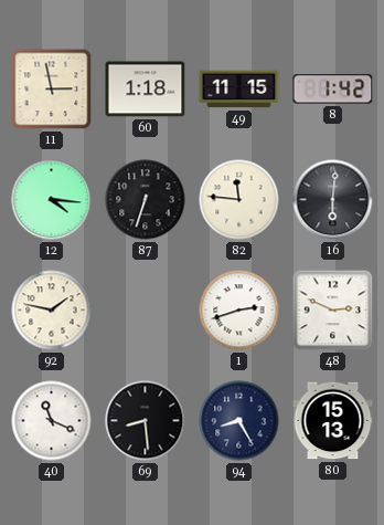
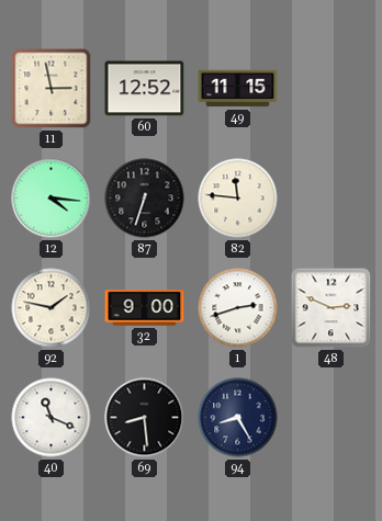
60: 1:18 -> 12:52 (145, 89)
8: 1:42 -> none (333, 90)
16: 6:01 -> none (333, 200)
32: none -> 9:00 (145, 308)
80: 15:13 -> none (333, 421)
